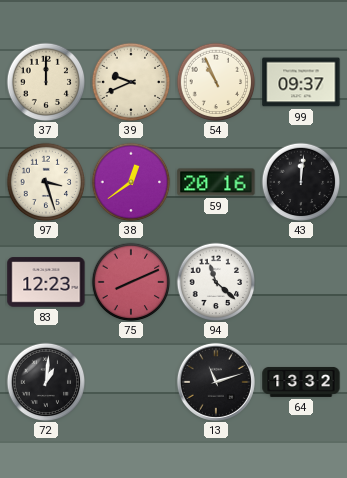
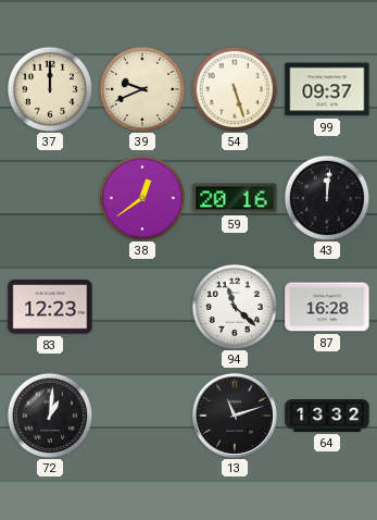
54: 10:56 -> 5:27 (235, 89)
97: 3:27 -> none (46, 182)
75: 8:11 -> none (131, 282)
87: none -> 16:28 (327, 307)
